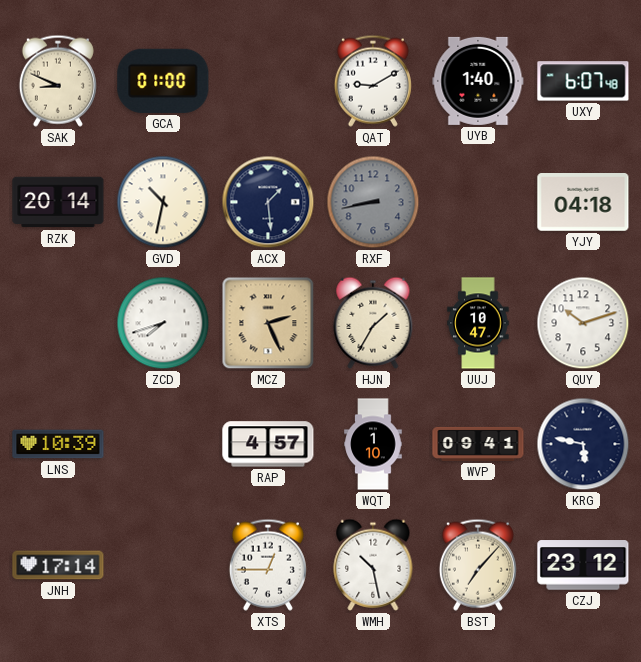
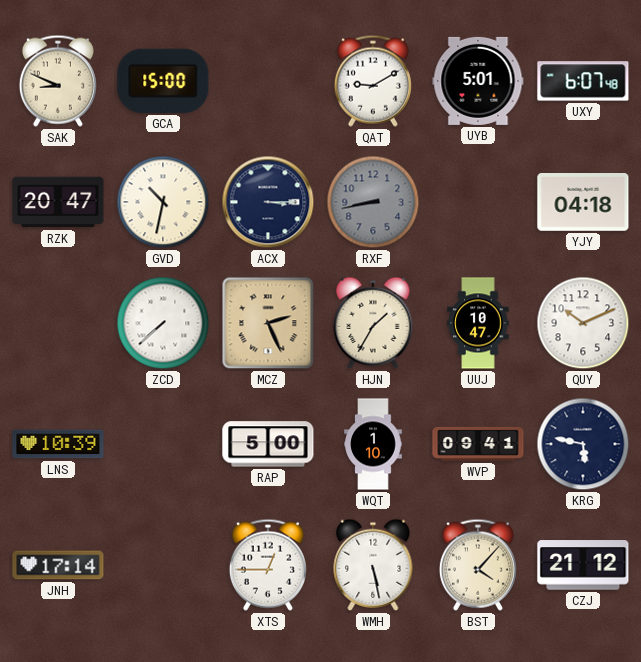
GCA: 01:00 -> 15:00 (163, 81)
UYB: 1:40 -> 5:01 (478, 81)
RZK: 20:14 -> 20:47 (58, 202)
ACX: 1:29 -> 3:15 (268, 202)
ZCD: 7:42 -> 7:38 (163, 323)
QUY: 10:12 -> 10:11 (583, 323)
RAP: 4:57 -> 5:00 (268, 444)
WMH: 10:28 -> 5:28 (373, 565)
BST: 7:07 -> 4:07 (478, 565)
CZJ: 23:12 -> 21:12 (583, 565)
